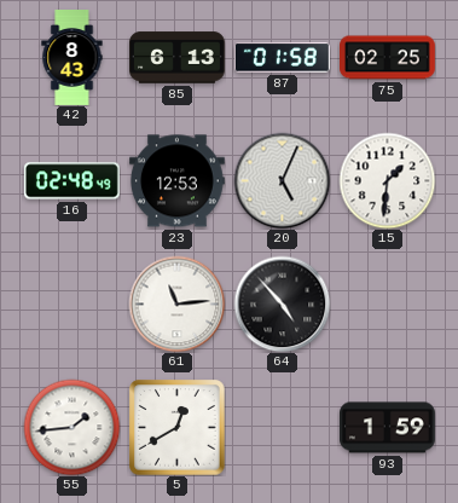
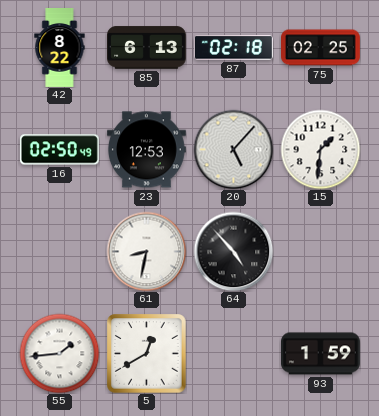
42: 8:43 -> 8:22 (60, 48)
87: 01:58 -> 02:18 (233, 48)
16: 02:48 -> 02:50 (59, 150)
20: 5:04 -> 5:07 (233, 149)
61: 11:14 -> 8:32 (146, 251)
